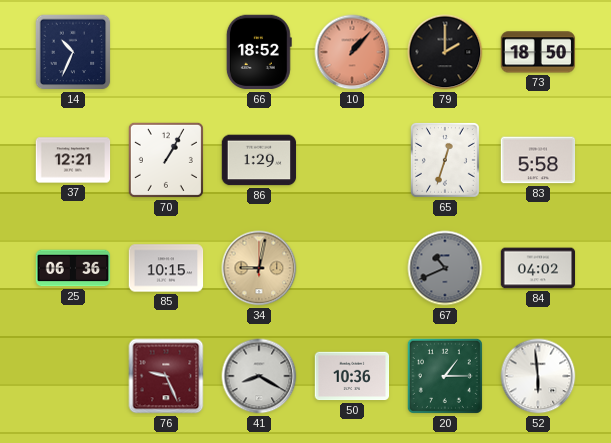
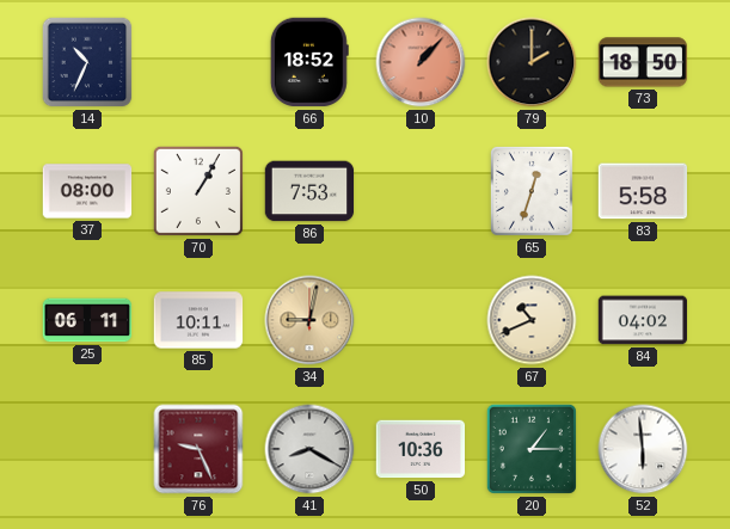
37: 12:21 -> 08:00 (87, 191)
86: 1:29 -> 7:53 (309, 191)
25: 06:36 -> 06:11 (87, 320)
85: 10:15 -> 10:11 (198, 320)
67 dial: grey -> cream (532, 320)
